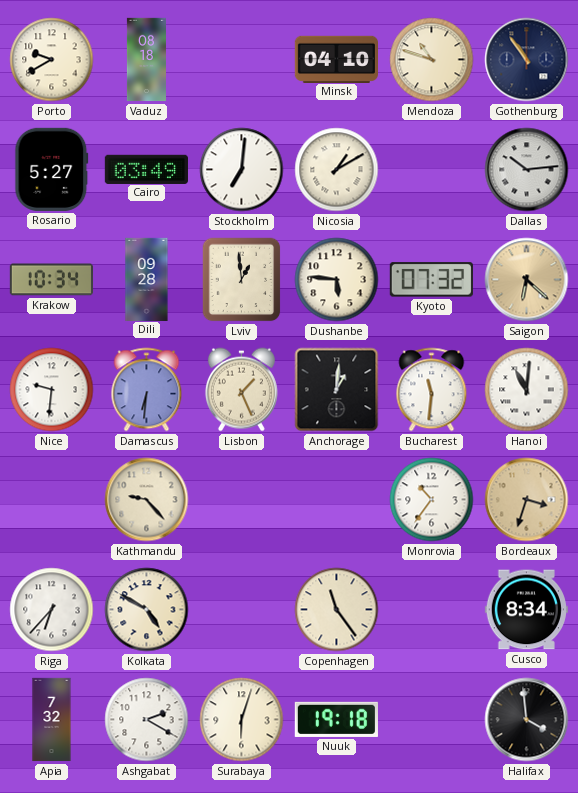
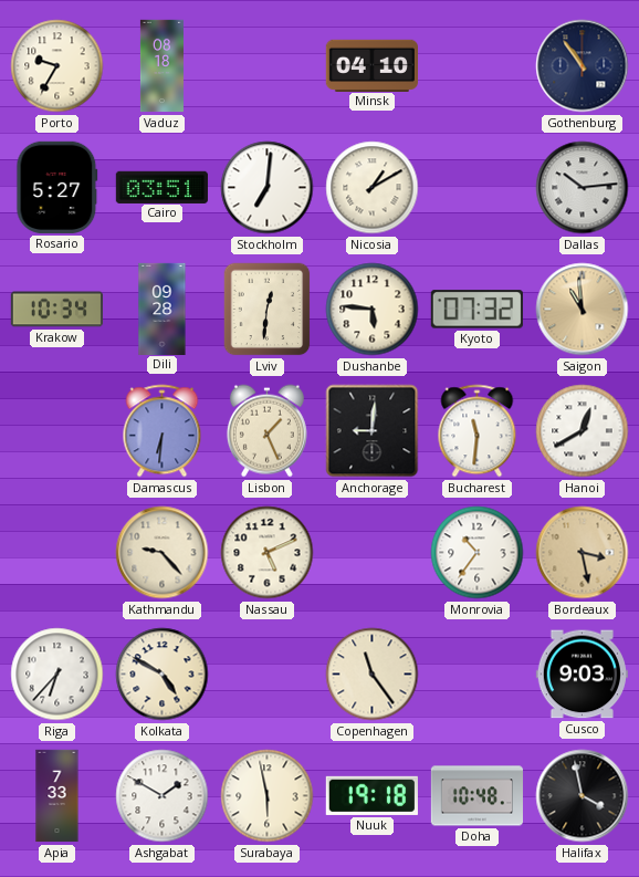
Porto: 9:40 -> 9:35 (57, 66)
Mendoza: 10:48 -> none (432, 60)
Cairo: 03:49 -> 03:51 (161, 187)
Lviv: 12:59 -> 12:31 (268, 310)
Saigon: 6:22 -> 10:59 (583, 310)
Nice: 9:31 -> none (52, 390)
Anchorage: 1:01 -> 9:01 (373, 431)
Hanoi: 11:01 -> 12:40 (583, 431)
Nassau: none -> 5:11 (268, 553)
Bordeaux: 3:33 -> 3:28 (583, 553)
Cusco: 8:34 -> 9:03 (582, 675)
Apia: 7:32 -> 7:33 (57, 796)
Ashgabat: 2:20 -> 1:50 (163, 796)
Surabaya: 6:03 -> 5:58 (268, 796)
Doha: none -> 10:48 (476, 796)
Halifax: 3:59 -> 3:58 (583, 796)
